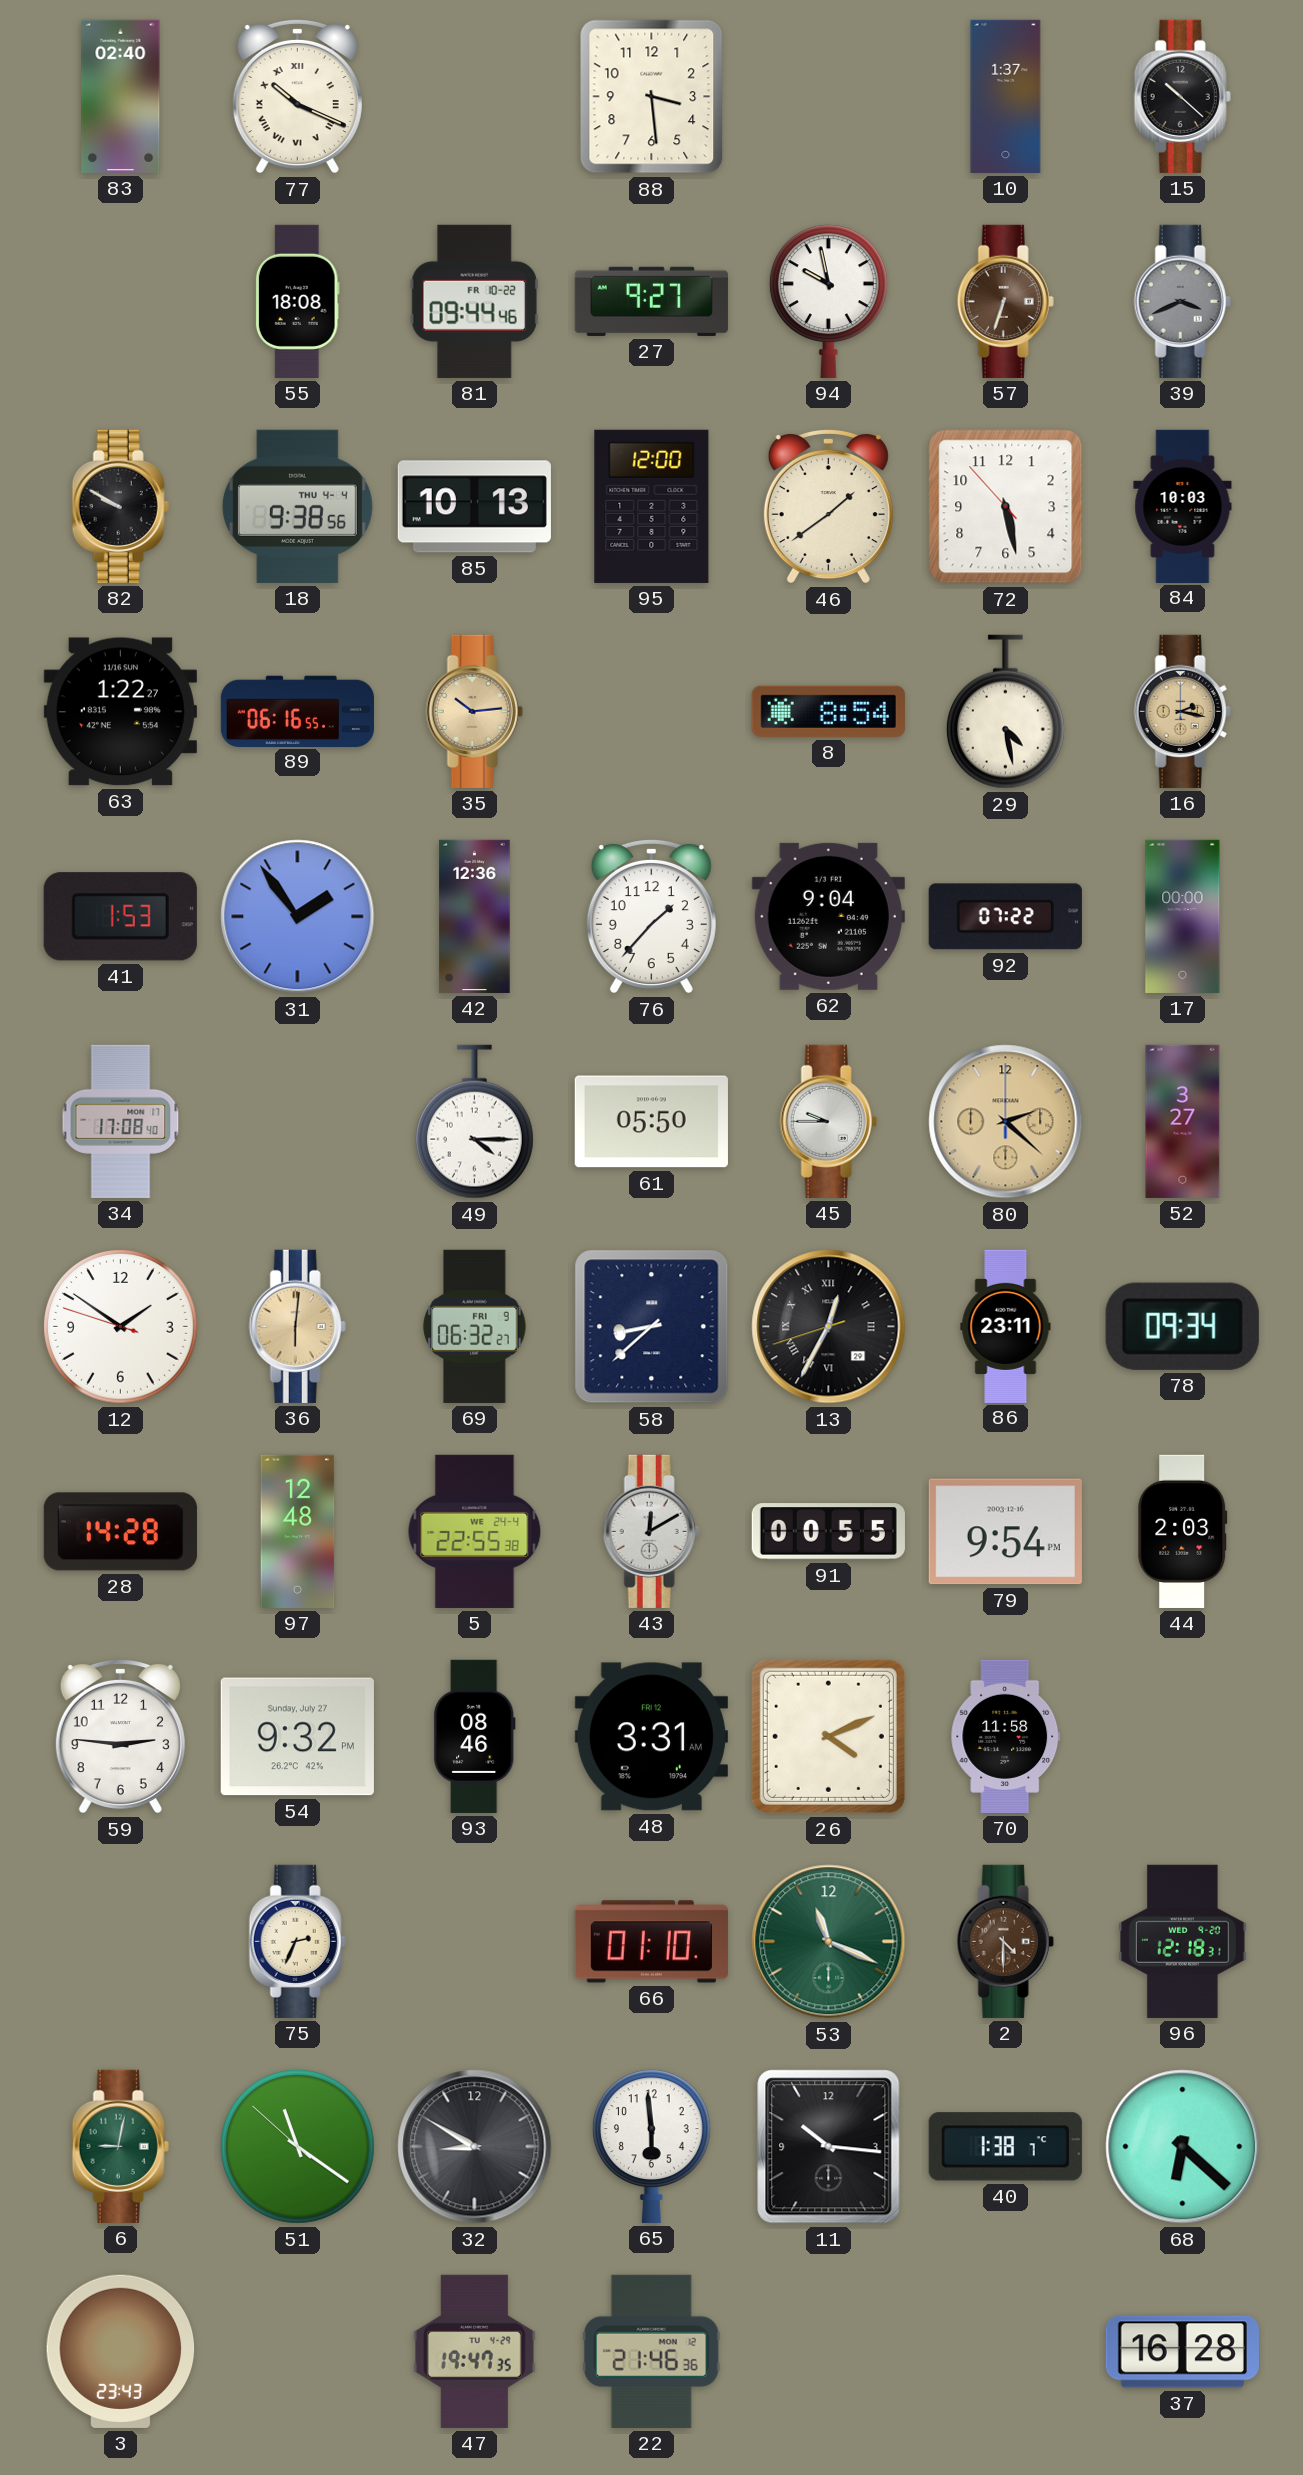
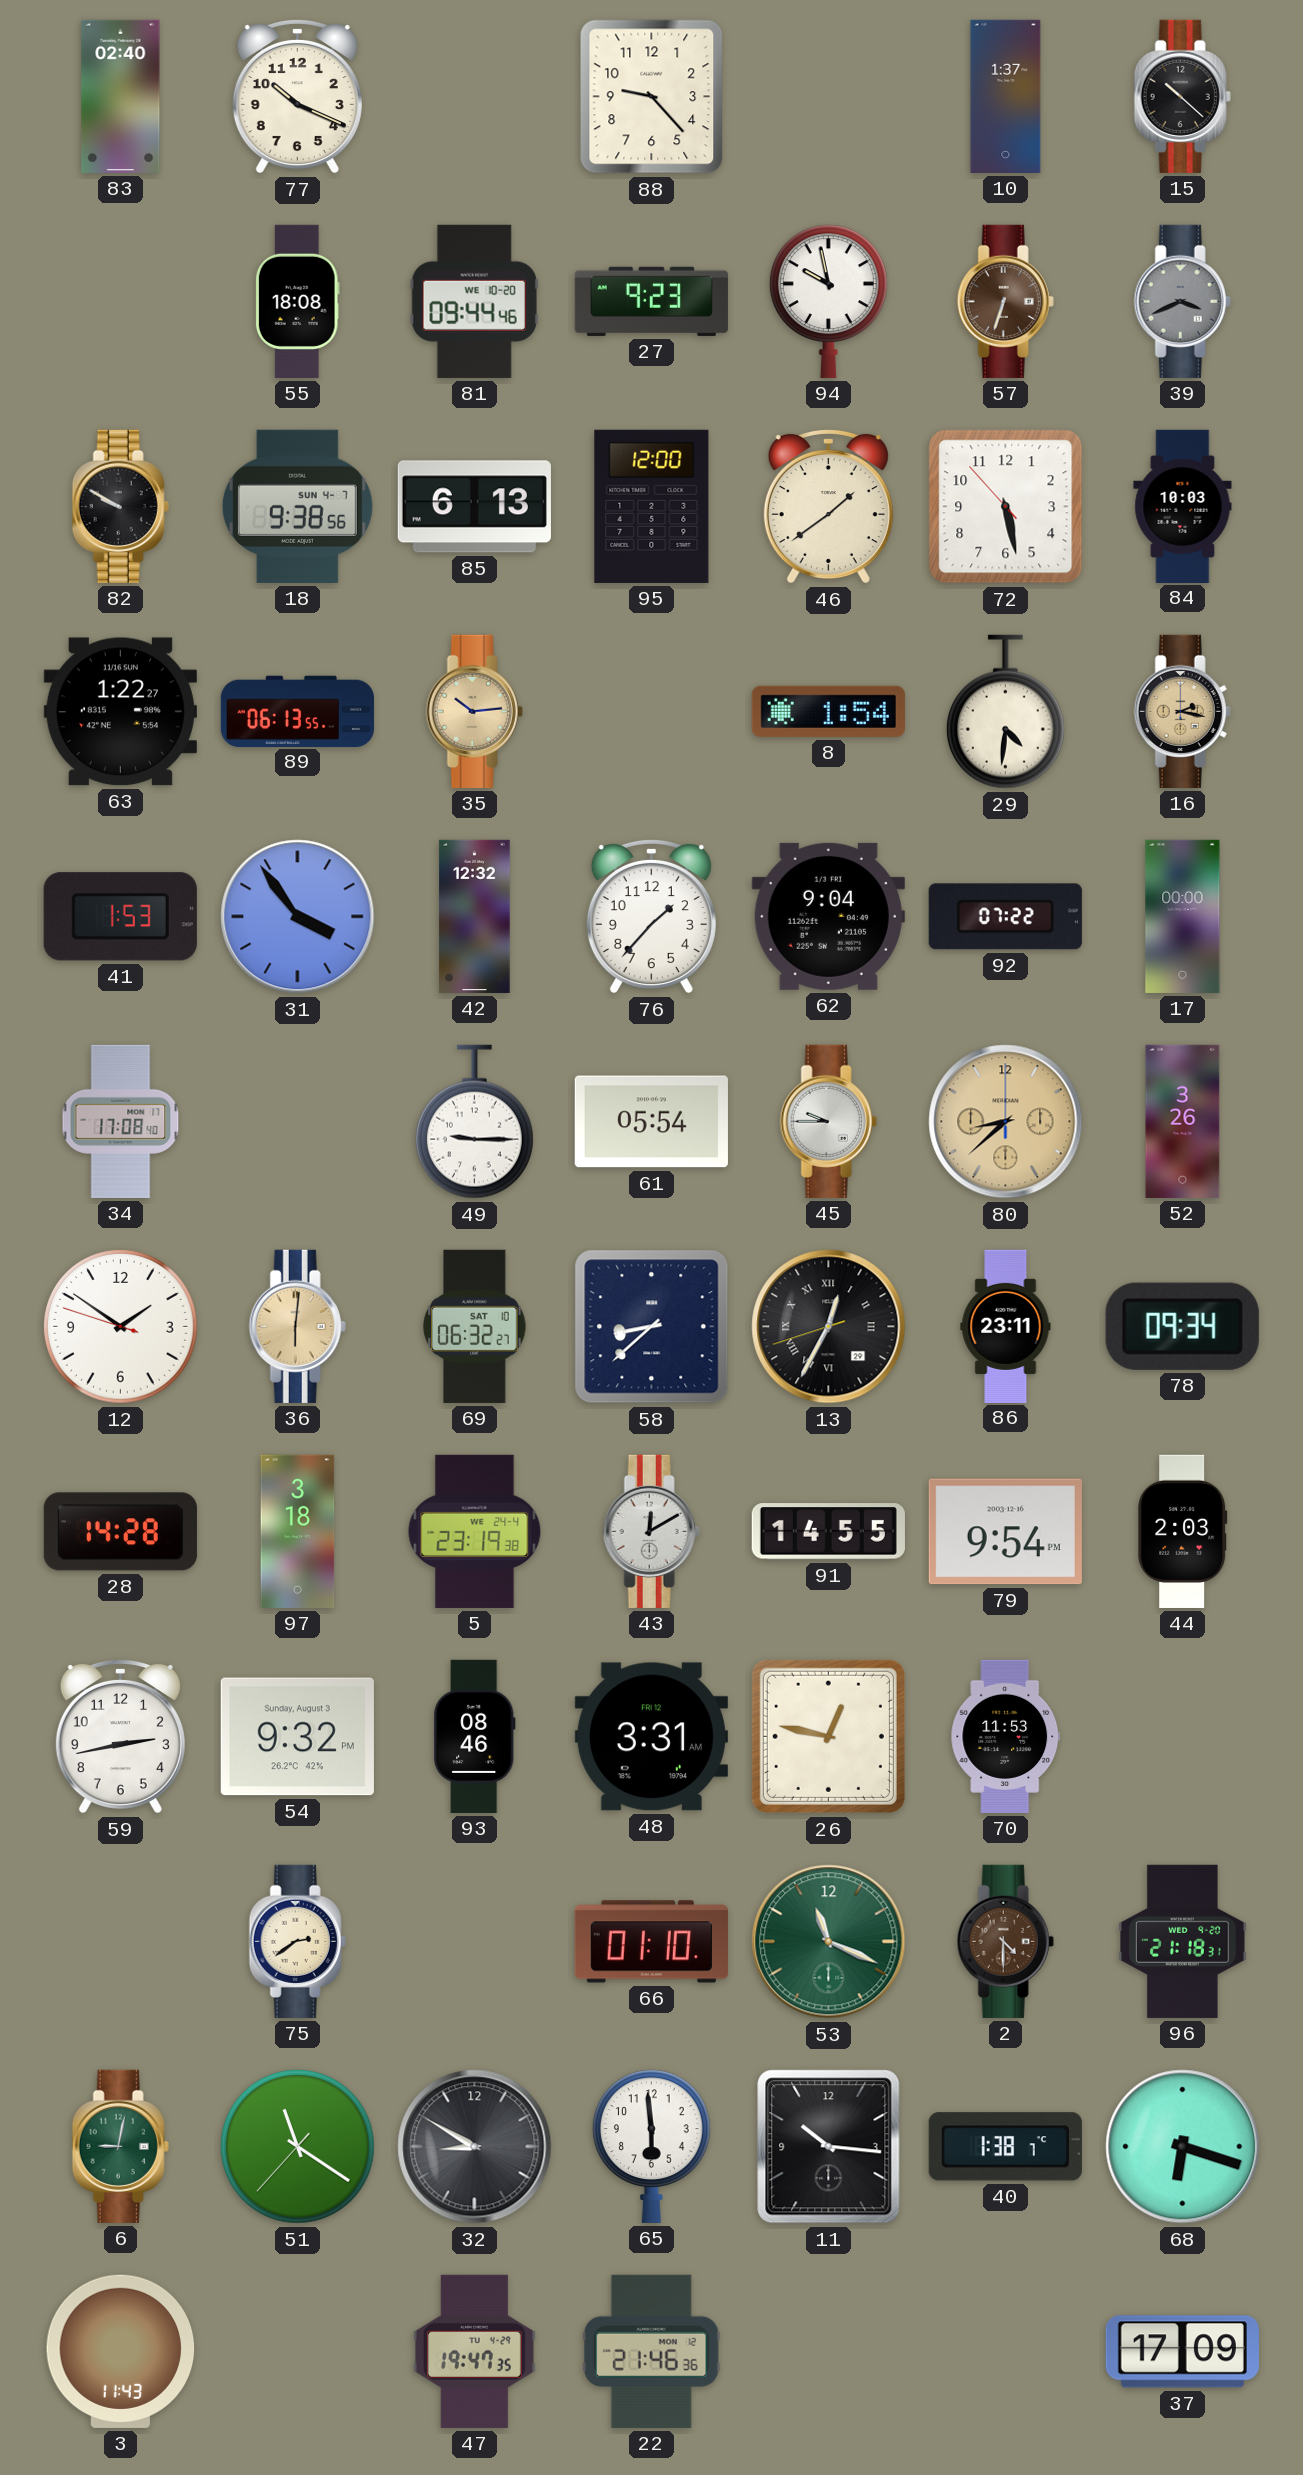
77 numerals: Roman -> Arabic (297, 96)
88: 3:29 -> 9:23 (652, 97)
81 date: FR 10-22 -> WE 10-20 (474, 301)
27: 9:27 -> 9:23 (651, 301)
18 date: THU 4-4 -> SUN 4-7 (297, 506)
85: 10:13 -> 6:13 (474, 507)
89: 06:16 -> 06:13 (297, 711)
8: 8:54 -> 1:54 (828, 711)
29: 4:28 -> 4:31 (1005, 712)
31: 1:54 -> 3:54 (298, 917)
42: 12:36 -> 12:32 (475, 916)
49: 4:15 -> 9:15 (474, 1122)
61: 05:50 -> 05:54 (651, 1122)
80: 2:22 -> 8:38 (1006, 1122)
52: 3:27 -> 3:26 (1183, 1121)
69 date: FRI 9 -> SAT 10 (475, 1326)
97: 12:48 -> 3:18 (298, 1531)
5: 22:55 -> 23:19 (475, 1531)
91: 00:55 -> 14:55 (828, 1532)
59: 2:46 -> 2:43 (120, 1736)
54 date: Sunday, July 27 -> Sunday, August 3 (297, 1737)
26: 4:11 -> 12:47 (828, 1736)
70: 11:58 -> 11:53 (1006, 1736)
75: 2:34 -> 2:39 (297, 1941)
96: 12:18 -> 21:18 (1183, 1941)
51: 11:20:52 -> 11:20:37 (297, 2146)
68: 6:22 -> 6:18 (1183, 2147)
3: 23:43 -> 11:43 (121, 2351)
37: 16:28 -> 17:09 (1182, 2352)
